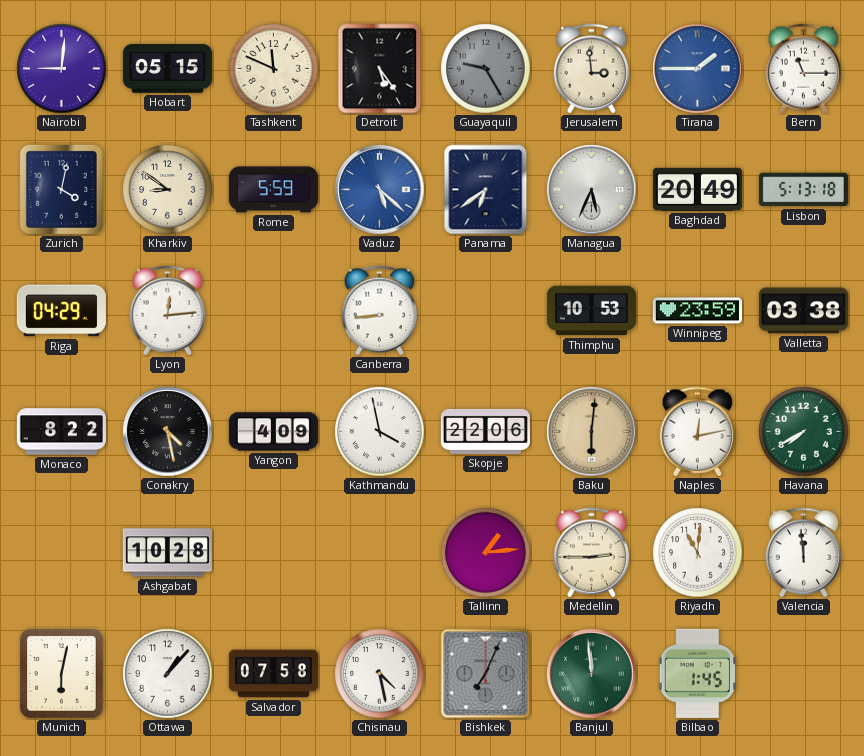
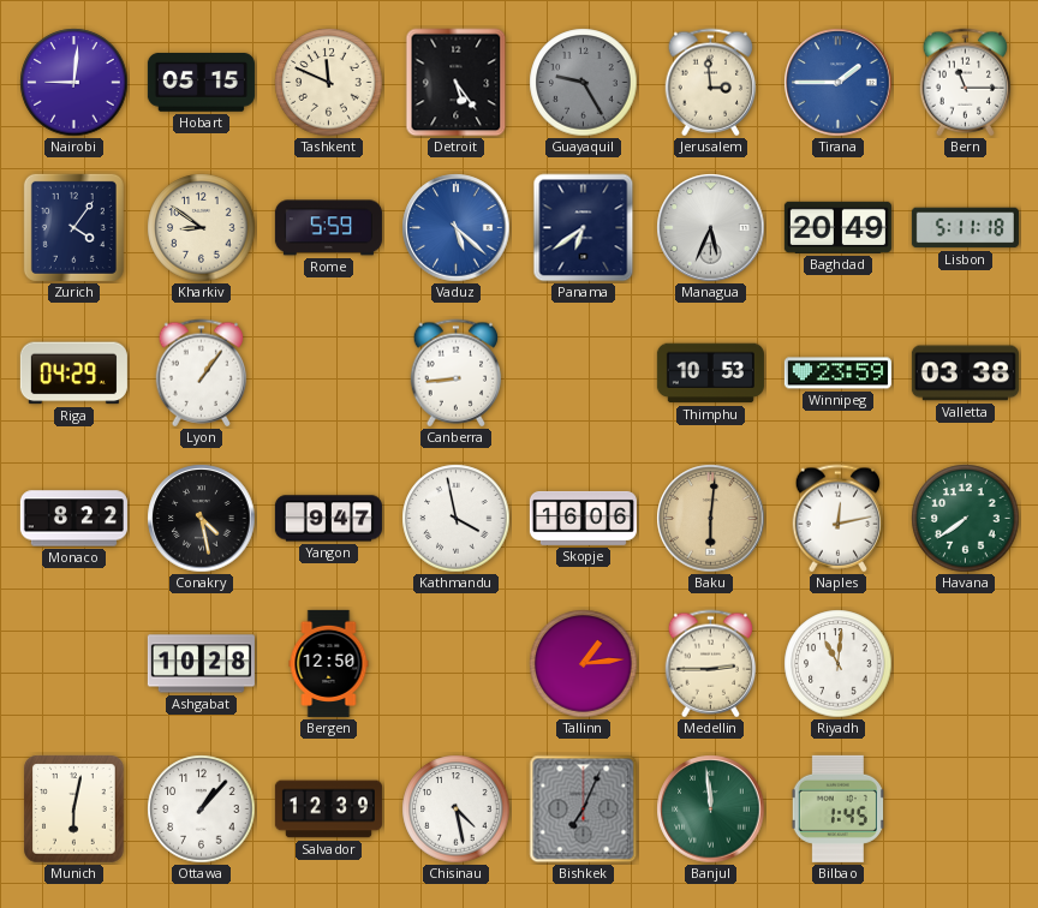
Zurich: 4:02 -> 4:06 (73, 227)
Lisbon: 5:13 -> 5:11 (965, 228)
Lyon: 12:14 -> 1:06 (202, 374)
Yangon: 4:09 -> 9:47 (328, 519)
Skopje: 22:06 -> 16:06 (583, 518)
Havana: 7:40 -> 7:39 (966, 519)
Bergen: none -> 12:50 (329, 663)
Valencia: 11:59 -> none (804, 553)
Salvador: 07:58 -> 12:39 (328, 810)
